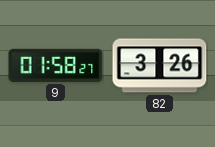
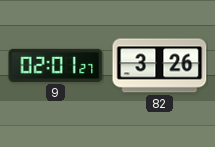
9: 01:58 -> 02:01 (56, 65)
